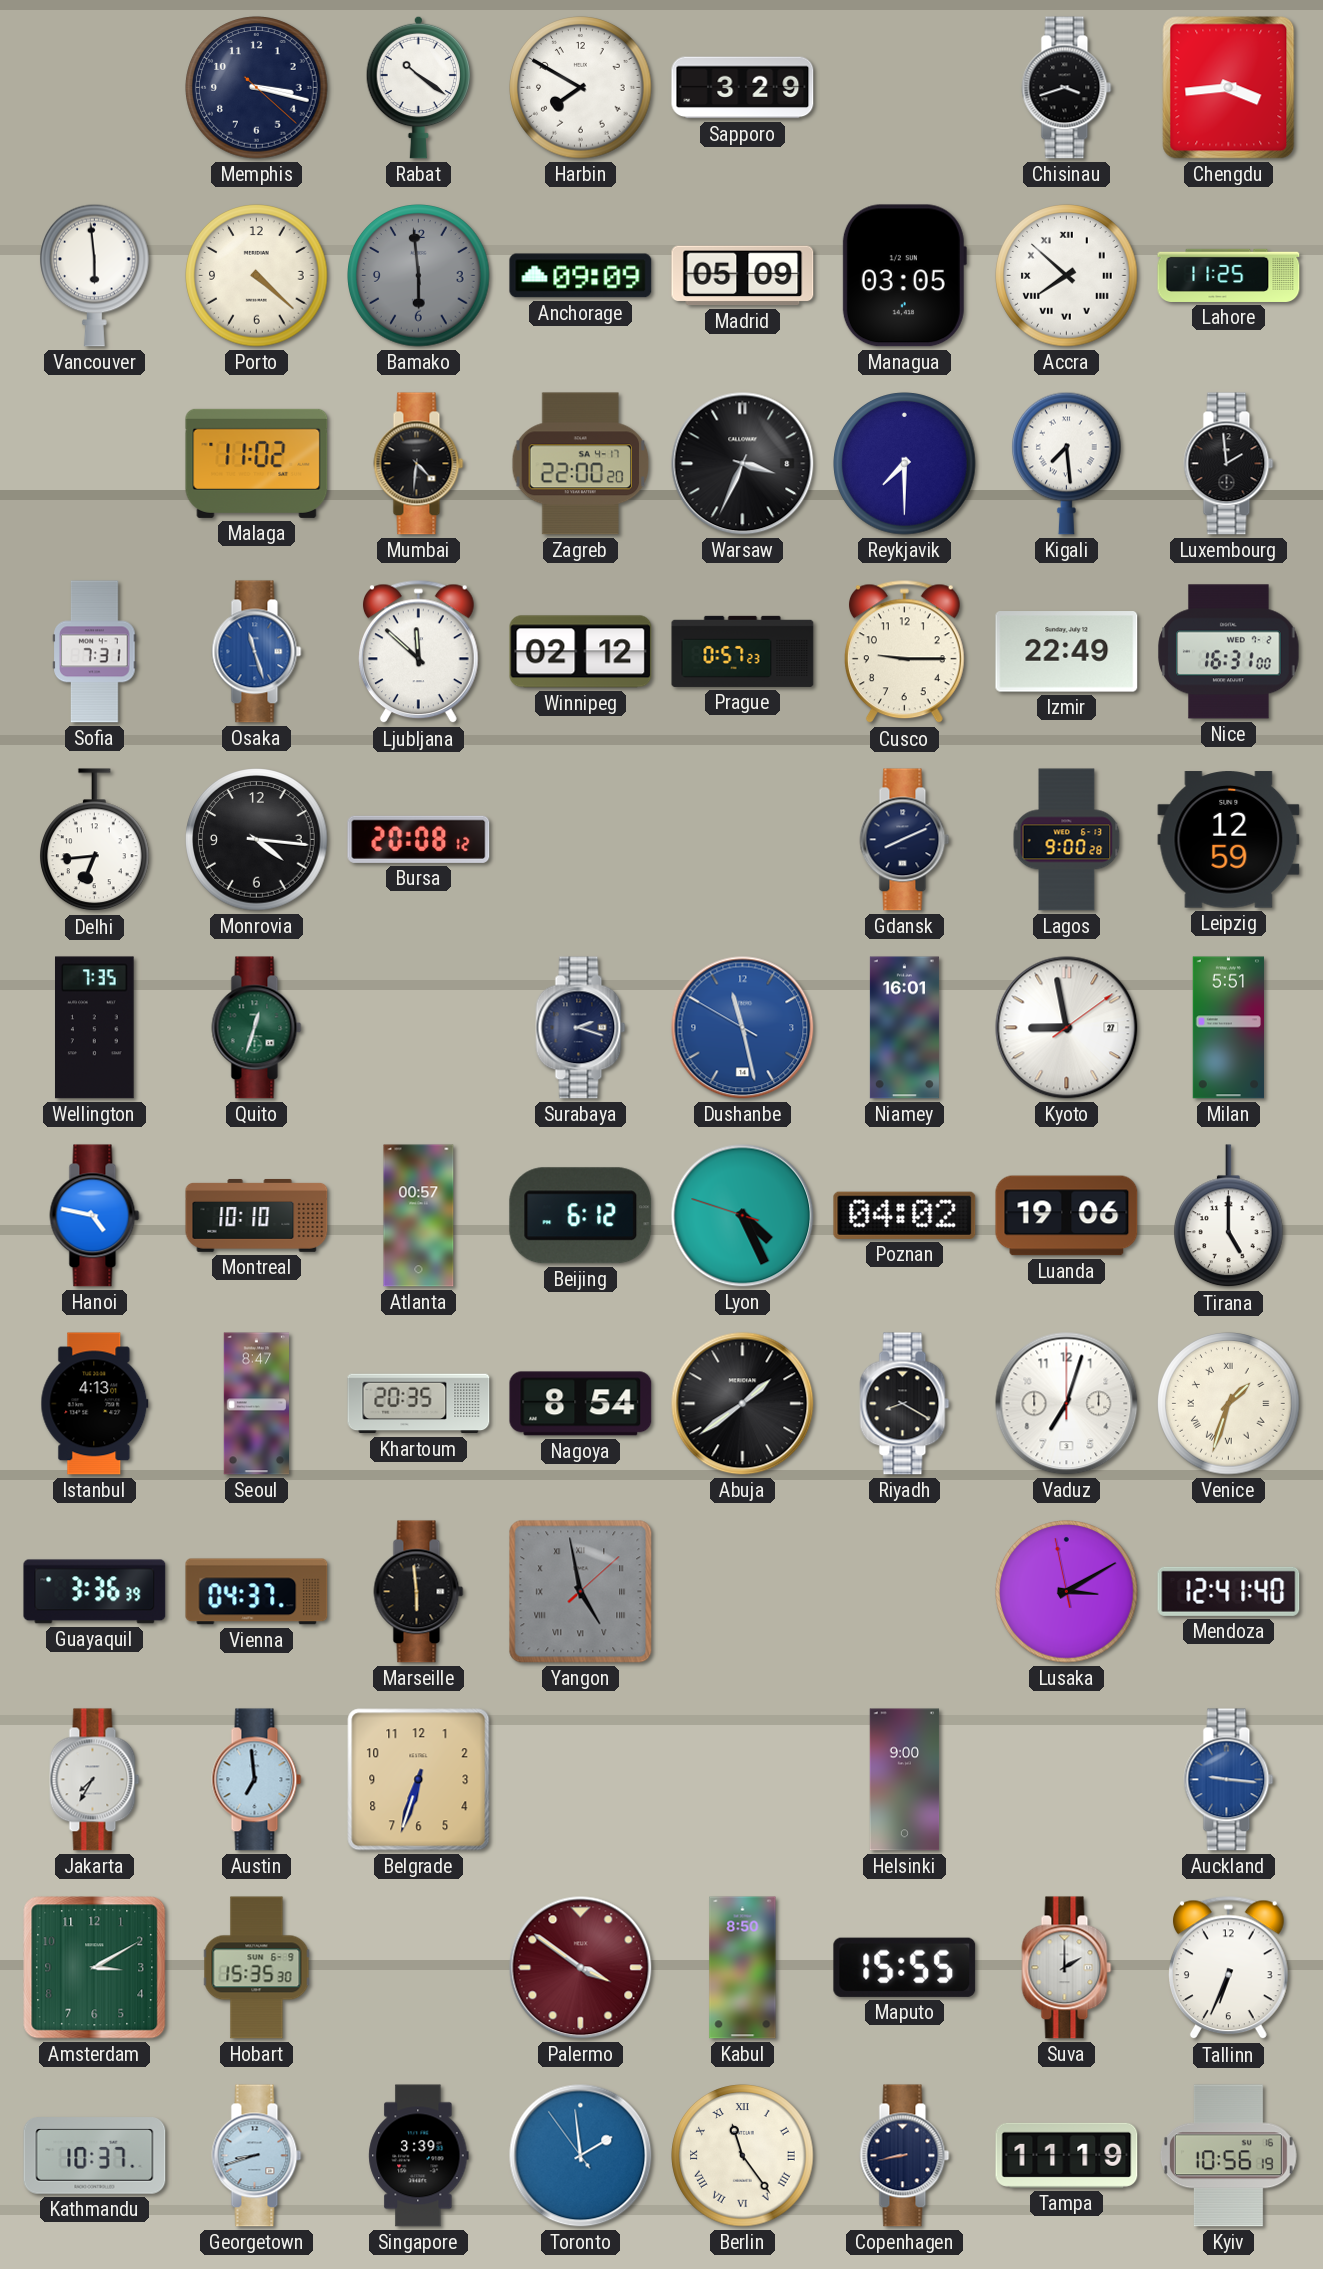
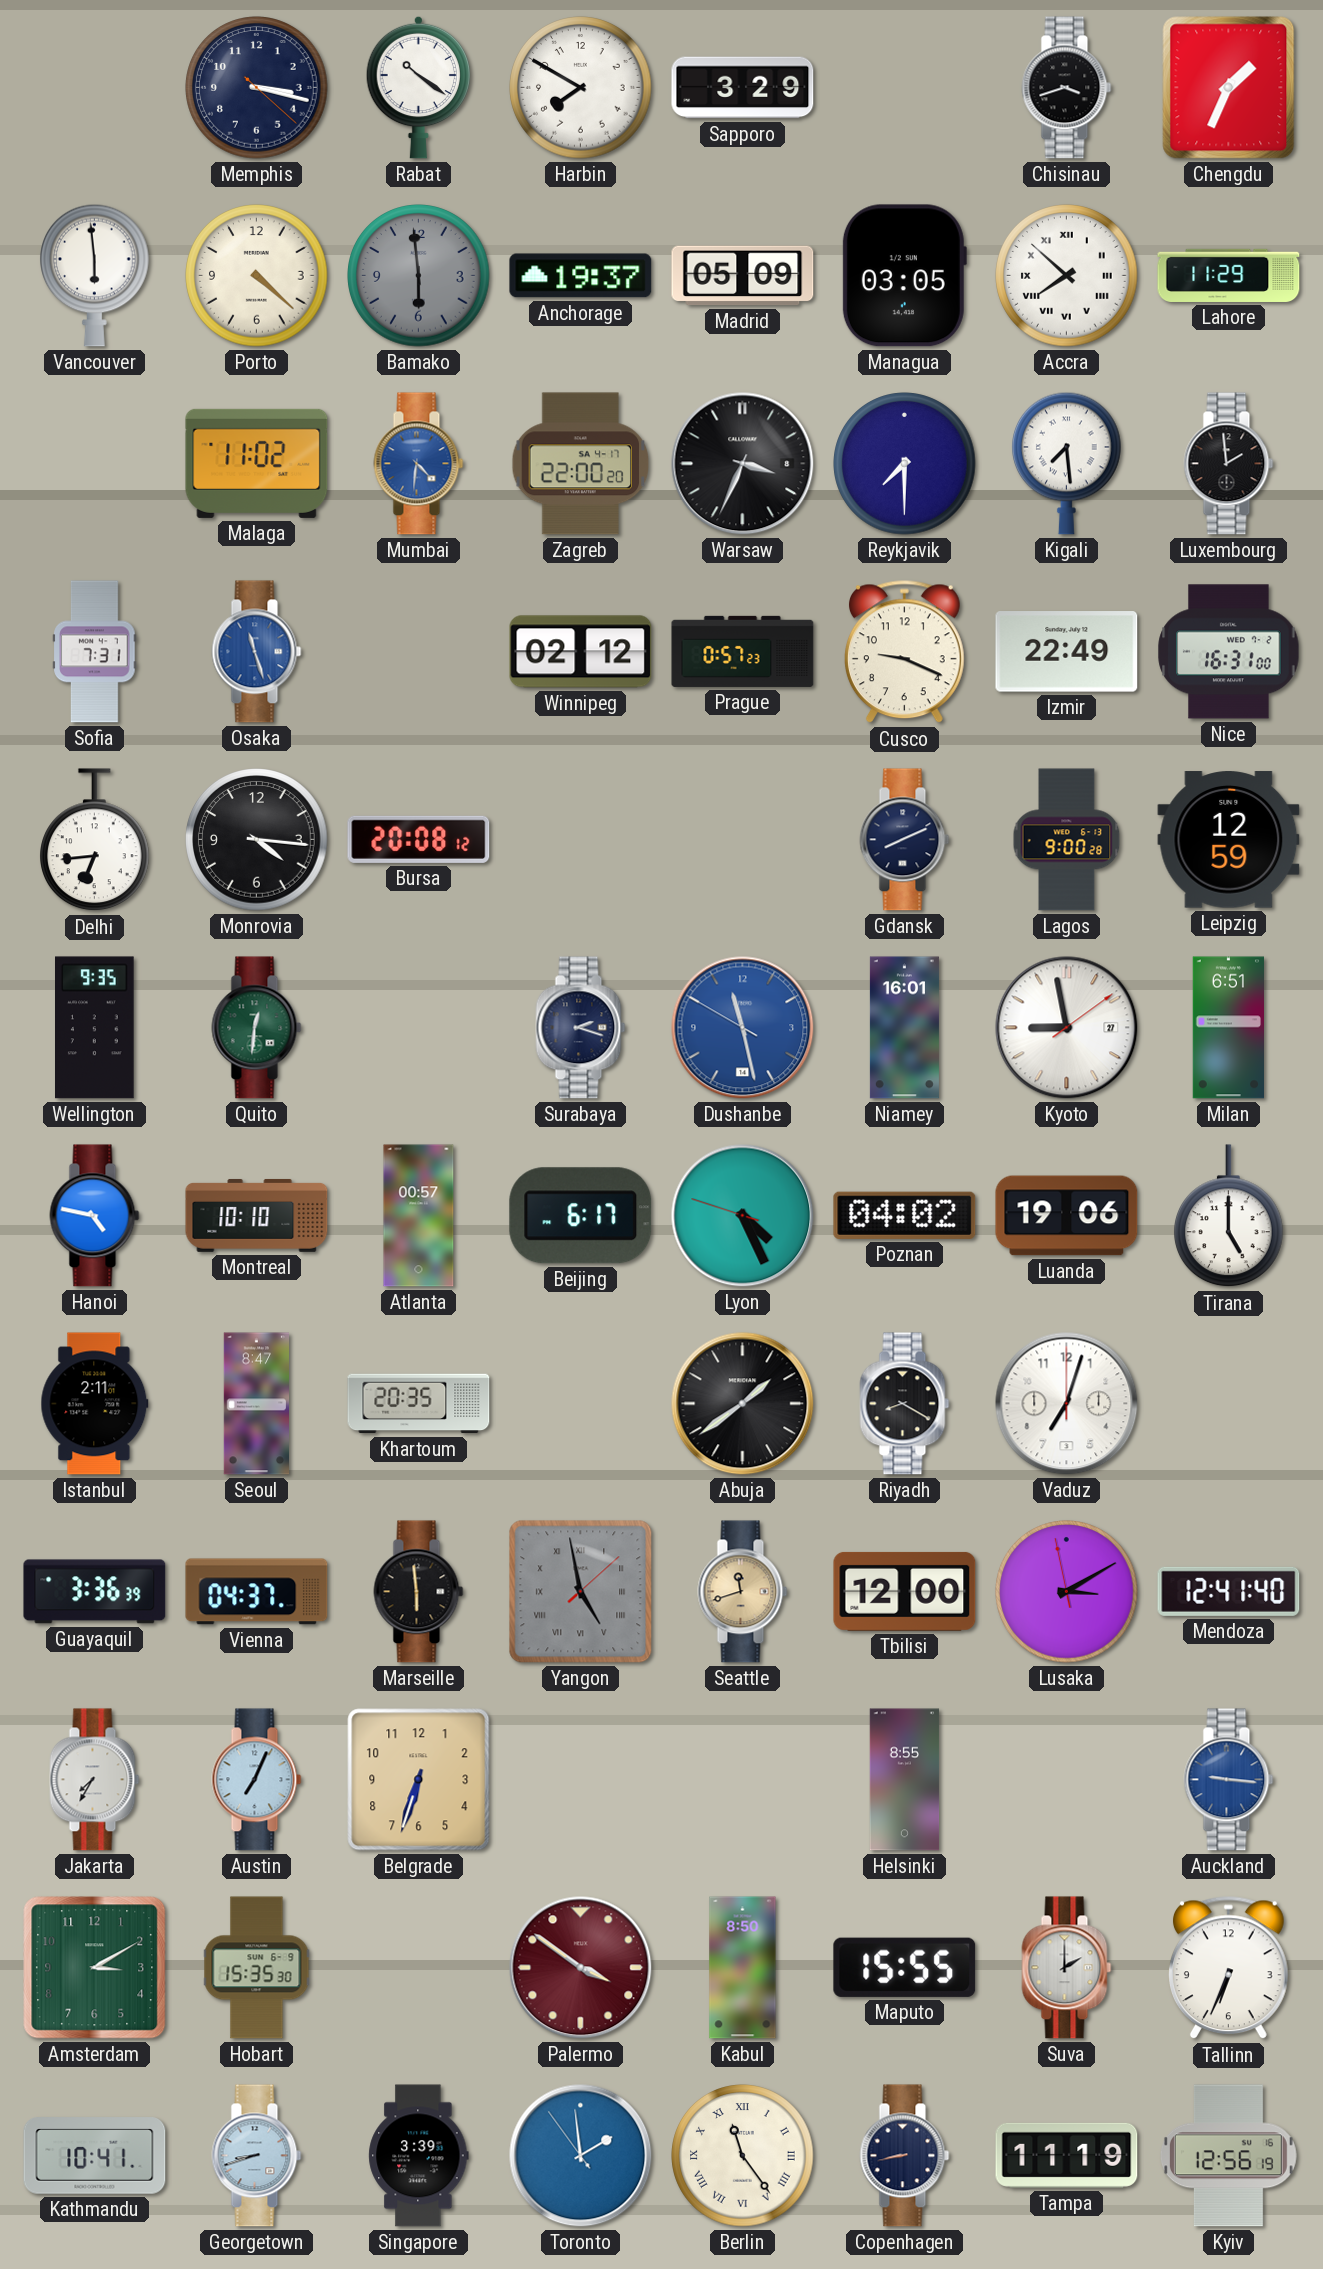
Chengdu: 3:44 -> 1:34 (1229, 88)
Anchorage: 09:09 -> 19:37 (581, 276)
Lahore: 11:25 -> 11:29 (1229, 275)
Mumbai dial: black -> blue (419, 464)
Ljubljana: 11:52 -> none (418, 652)
Cusco: 9:15 -> 9:19 (904, 652)
Wellington: 7:35 -> 9:35 (95, 1028)
Quito: 12:33 -> 12:31 (257, 1028)
Milan: 5:51 -> 6:51 (1228, 1028)
Beijing: 6:12 -> 6:17 (581, 1216)
Istanbul: 4:13 -> 2:11 (95, 1404)
Nagoya: 8:54 -> none (581, 1404)
Venice: 1:33 -> none (1229, 1404)
Seattle: none -> 11:42 (743, 1592)
Tbilisi: none -> 12:00 (905, 1591)
Austin: 6:59 -> 7:04 (257, 1780)
Helsinki: 9:00 -> 8:55 (905, 1780)
Kathmandu: 10:37 -> 10:41 (95, 2156)
Kyiv: 10:56 -> 12:56 (1228, 2156)
